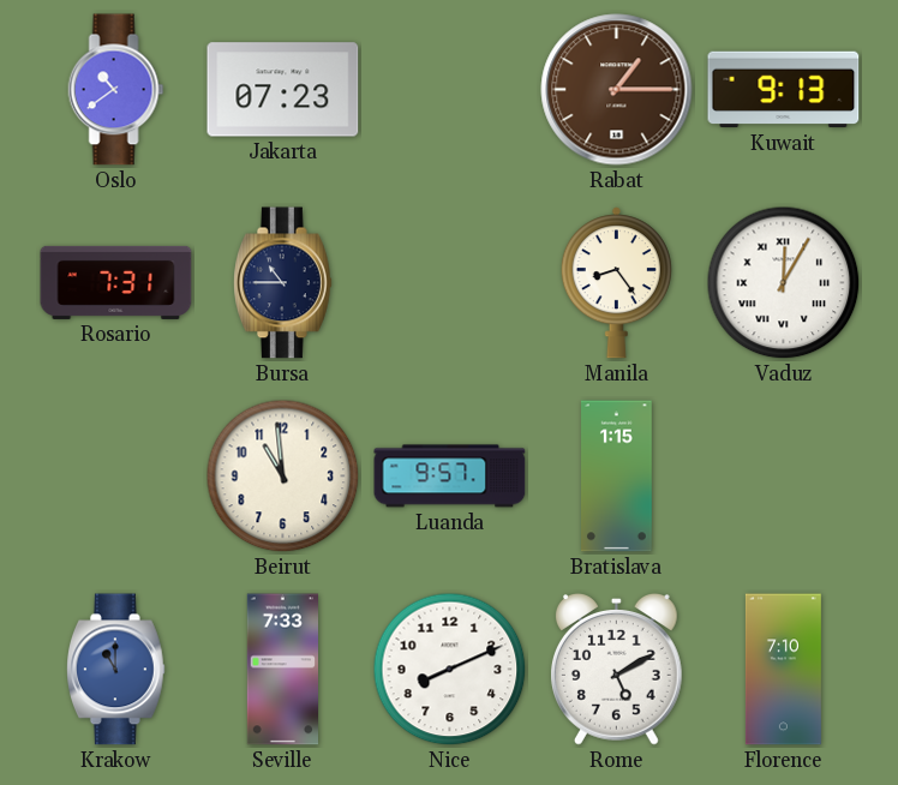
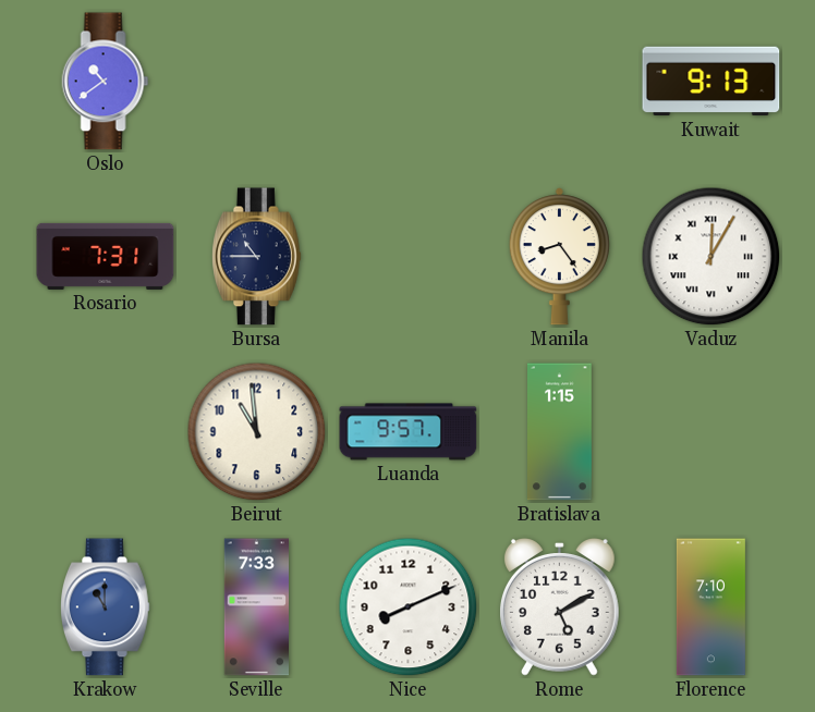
Jakarta: 07:23 -> none (283, 90)
Rabat: 1:15 -> none (617, 90)
